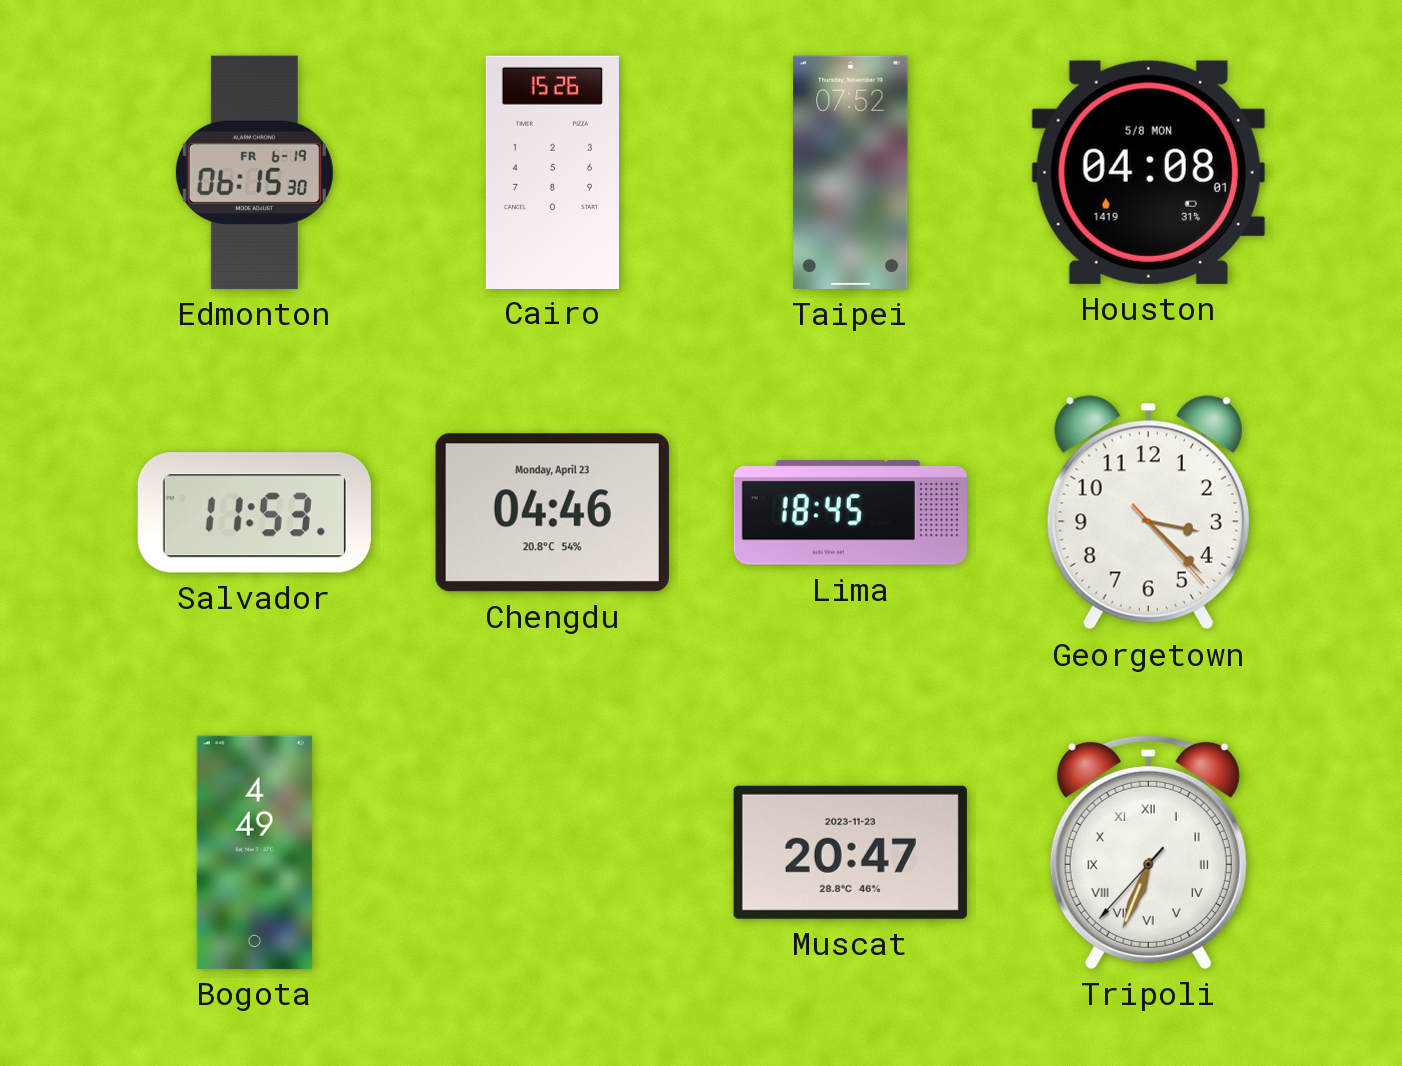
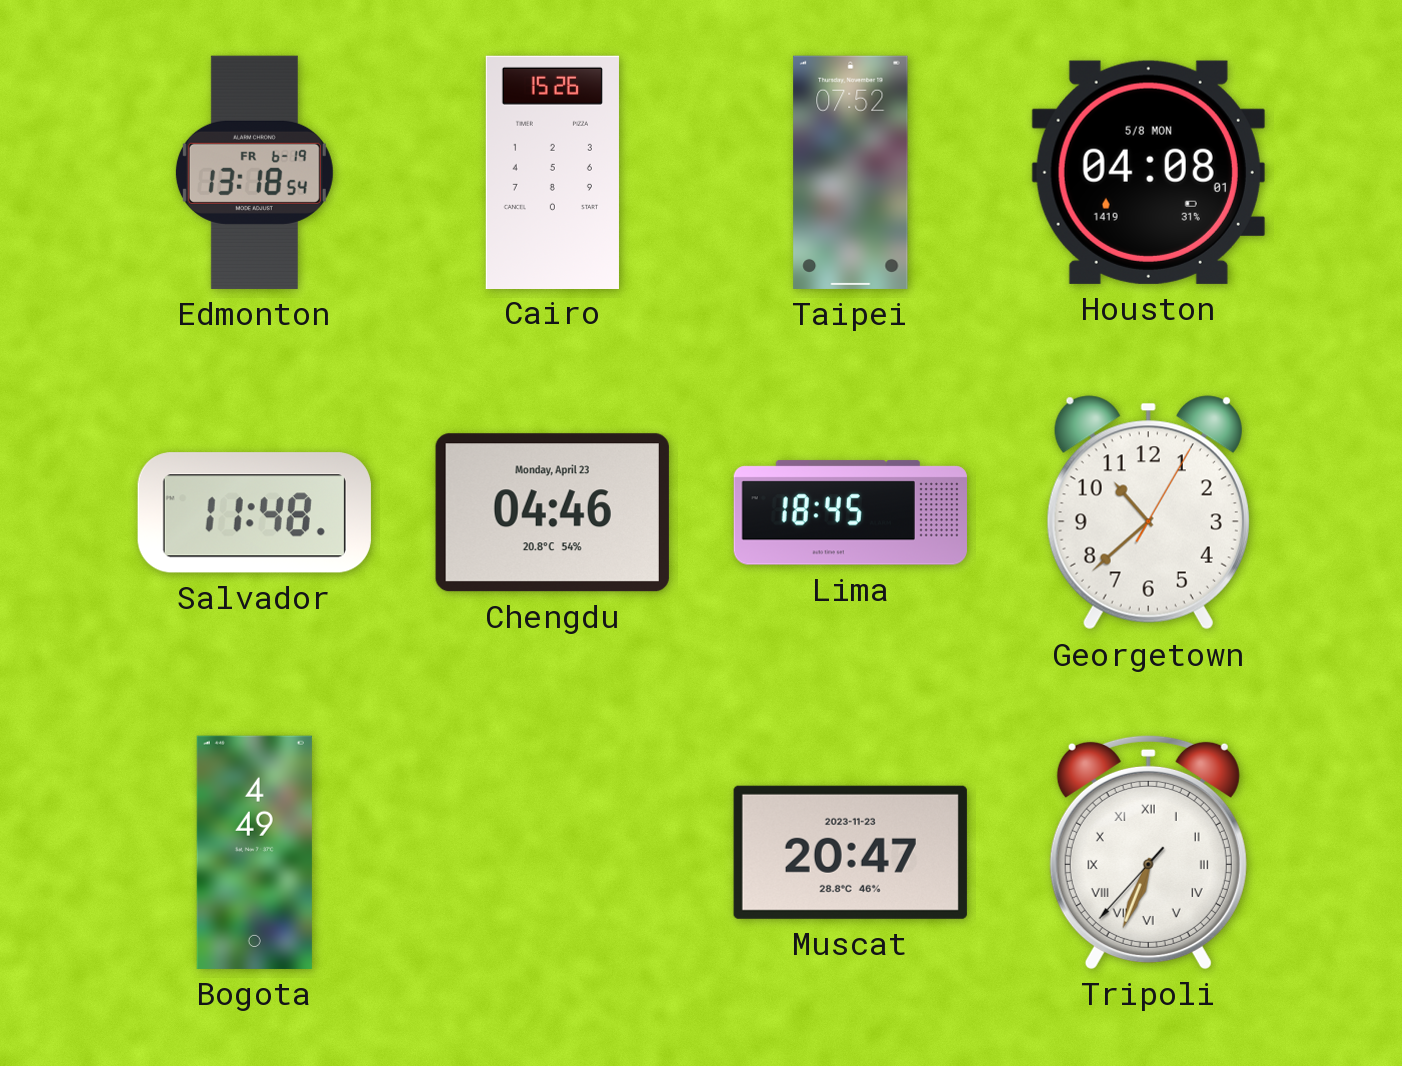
Edmonton: 06:15 -> 13:18 (254, 172)
Salvador: 11:53 -> 11:48 (254, 513)
Georgetown: 3:22 -> 10:38 (1148, 513)
